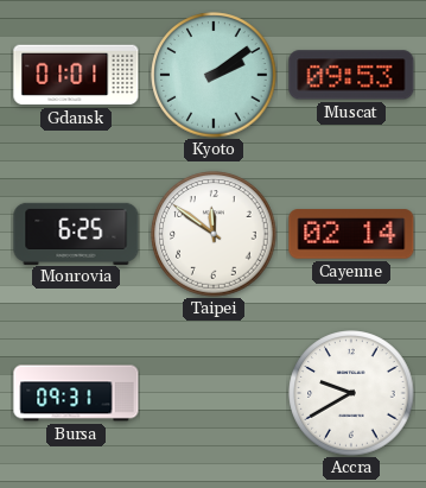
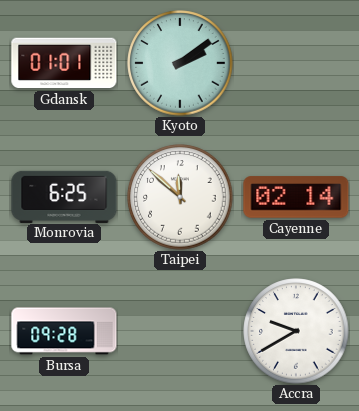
Muscat: 09:53 -> none (351, 75)
Taipei: 11:51 -> 11:52 (180, 197)
Bursa: 09:31 -> 09:28 (64, 331)
